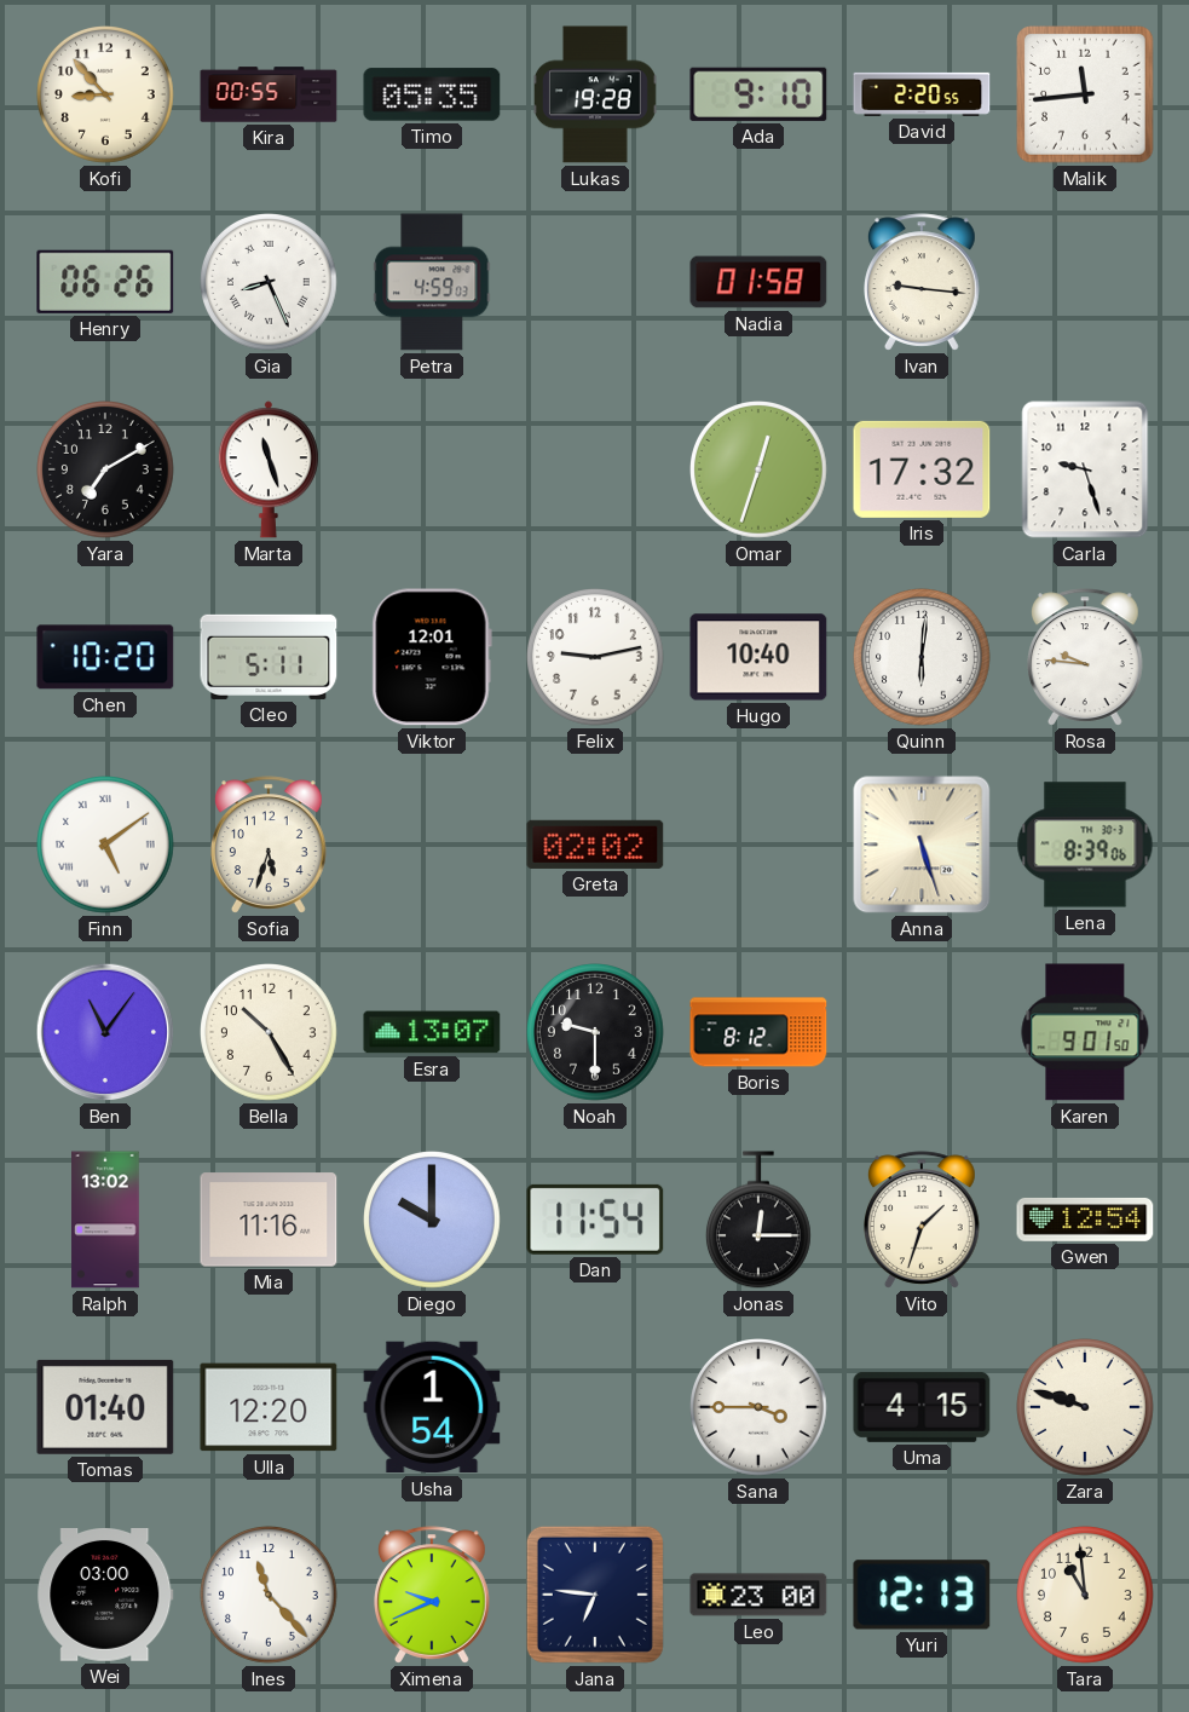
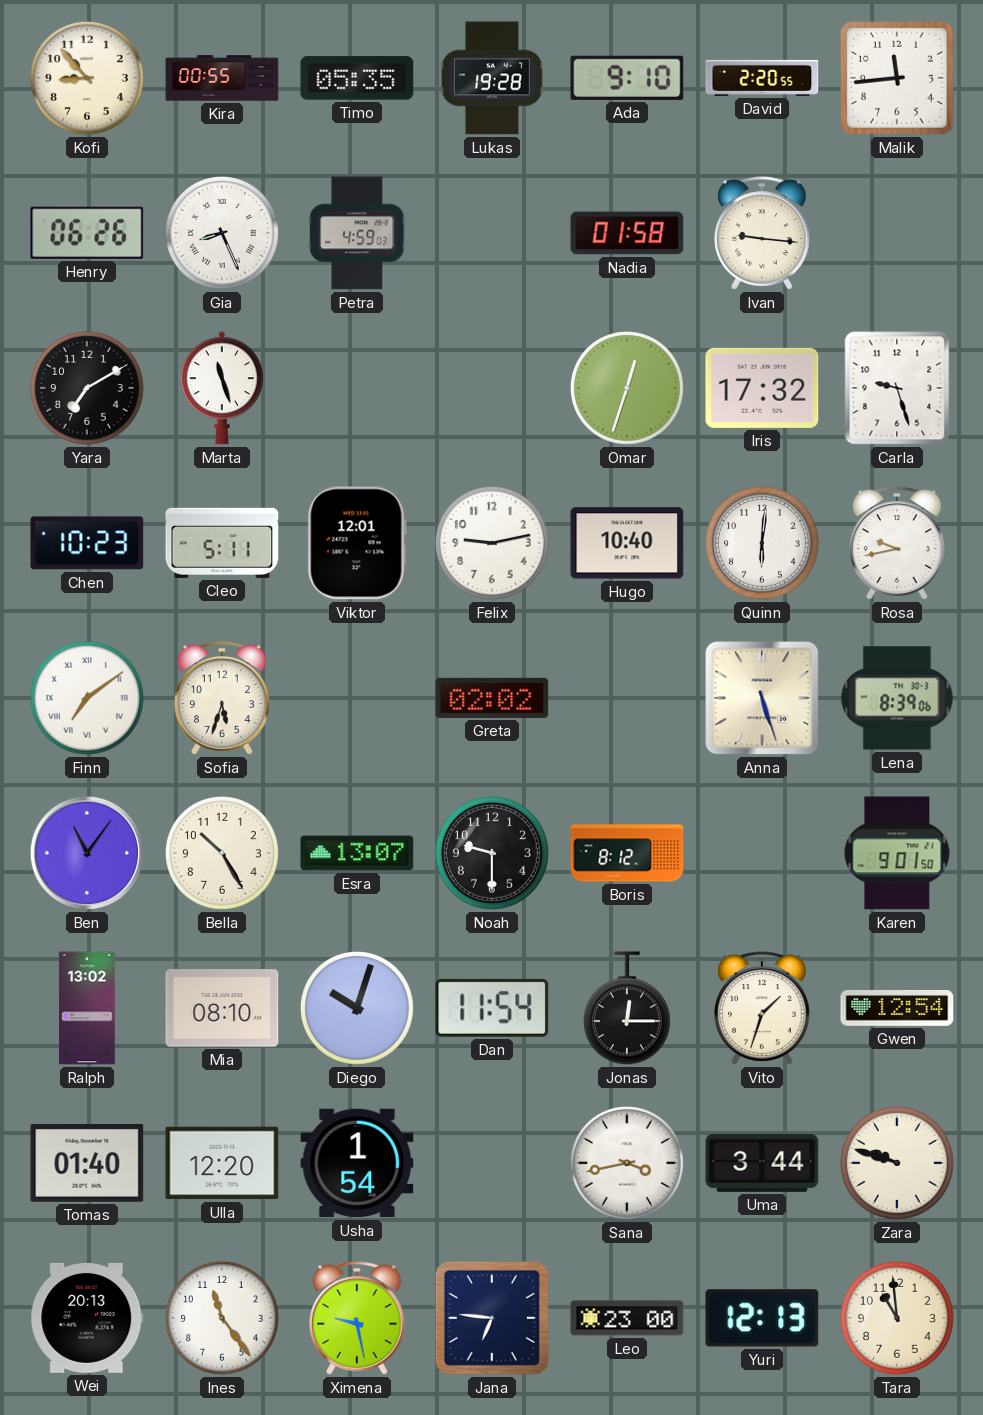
Chen: 10:20 -> 10:23 (87, 543)
Rosa: 9:46 -> 9:43 (898, 543)
Finn: 5:09 -> 7:09 (88, 699)
Mia: 11:16 -> 08:10 (222, 1008)
Diego: 10:00 -> 10:03 (358, 1009)
Sana: 3:45 -> 3:43 (628, 1164)
Uma: 4:15 -> 3:44 (762, 1163)
Wei: 03:00 -> 20:13 (87, 1318)
Ines: 11:23 -> 11:24 (223, 1319)
Ximena: 9:41 -> 9:28 (358, 1318)
